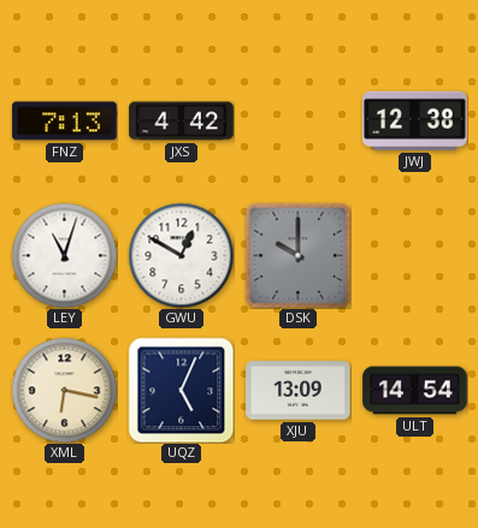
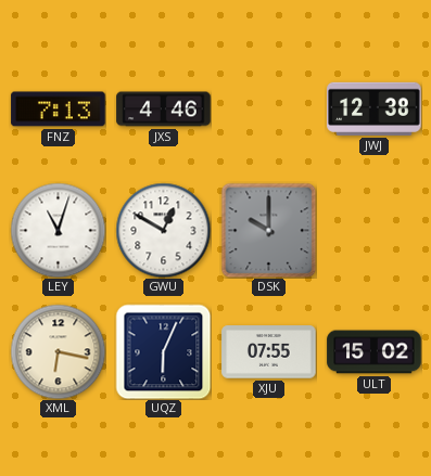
JXS: 4:42 -> 4:46 (164, 110)
UQZ: 5:04 -> 6:04 (163, 351)
XJU: 13:09 -> 07:55 (269, 352)
ULT: 14:54 -> 15:02 (375, 352)
